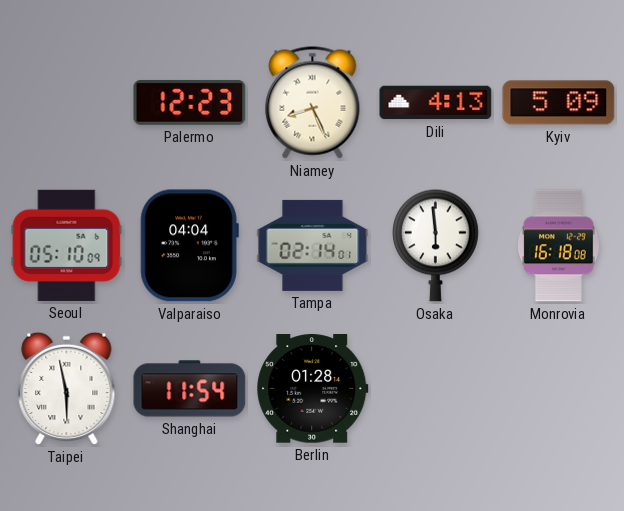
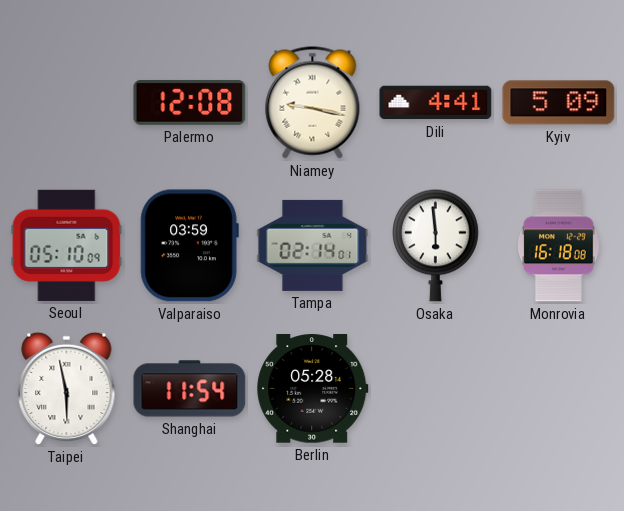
Palermo: 12:23 -> 12:08 (190, 102)
Niamey: 8:26 -> 9:17 (313, 103)
Dili: 4:13 -> 4:41 (436, 103)
Valparaiso: 04:04 -> 03:59 (189, 246)
Berlin: 01:28 -> 05:28 (313, 389)
